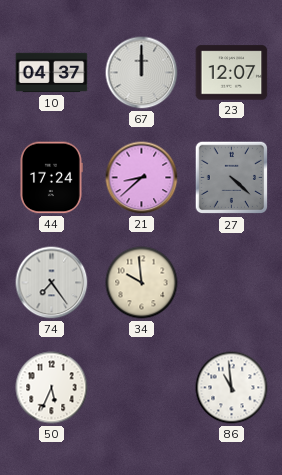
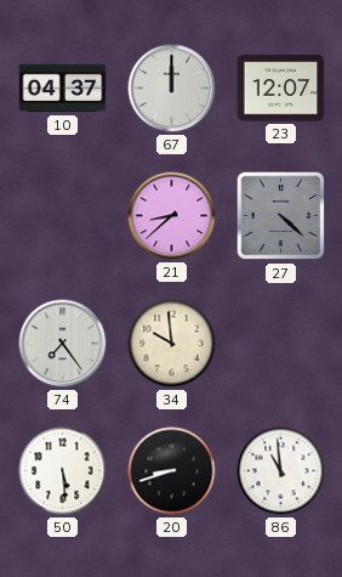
44: 17:24 -> none (52, 178)
50: 5:34 -> 5:29 (63, 471)
20: none -> 8:42 (172, 471)
